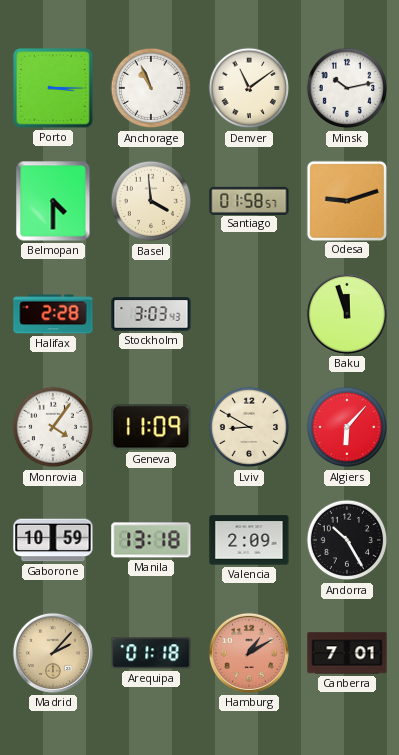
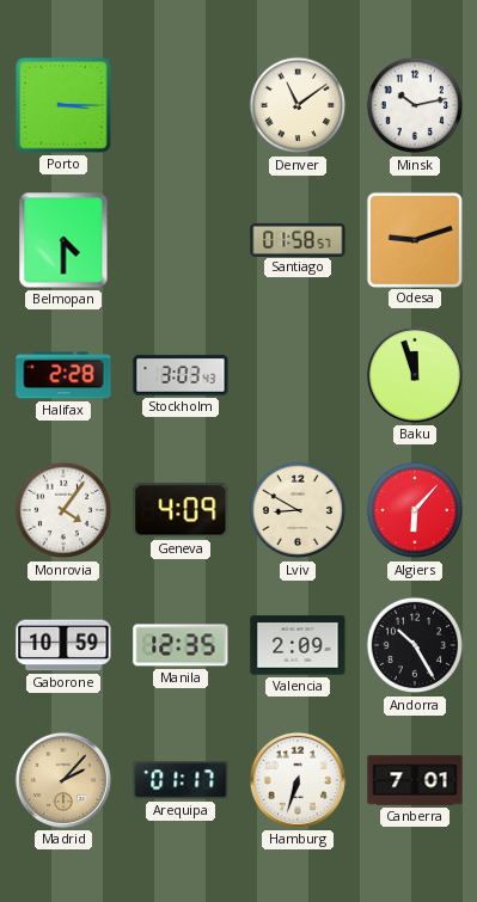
Anchorage: 10:56 -> none (151, 88)
Basel: 3:59 -> none (151, 201)
Geneva: 11:09 -> 4:09 (181, 510)
Manila: 13:18 -> 12:35 (181, 645)
Arequipa: 01:18 -> 01:17 (181, 780)
Hamburg: 1:10 -> 6:33 (298, 780)
Hamburg dial: salmon -> white (298, 780)
